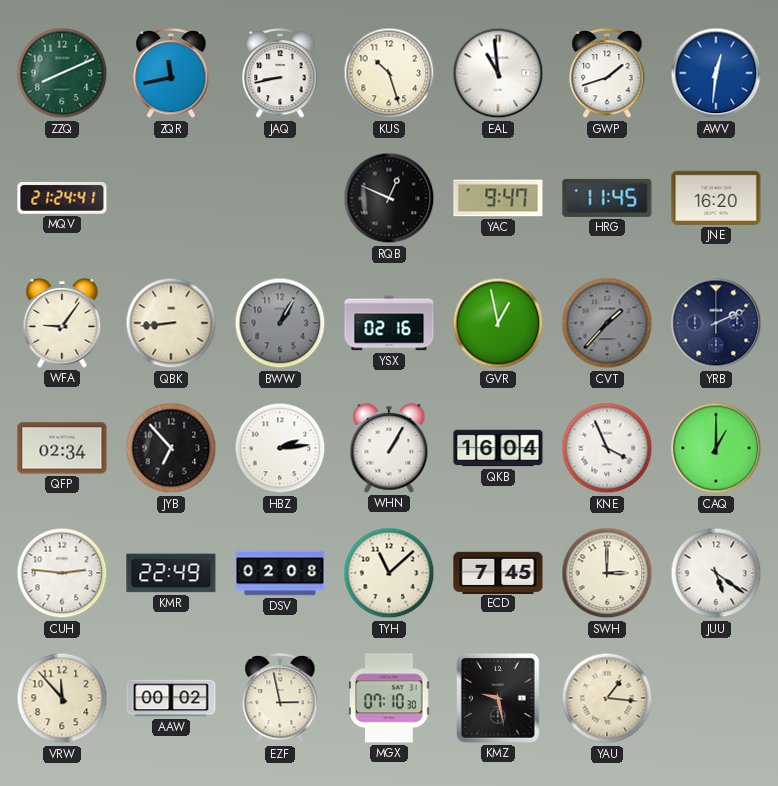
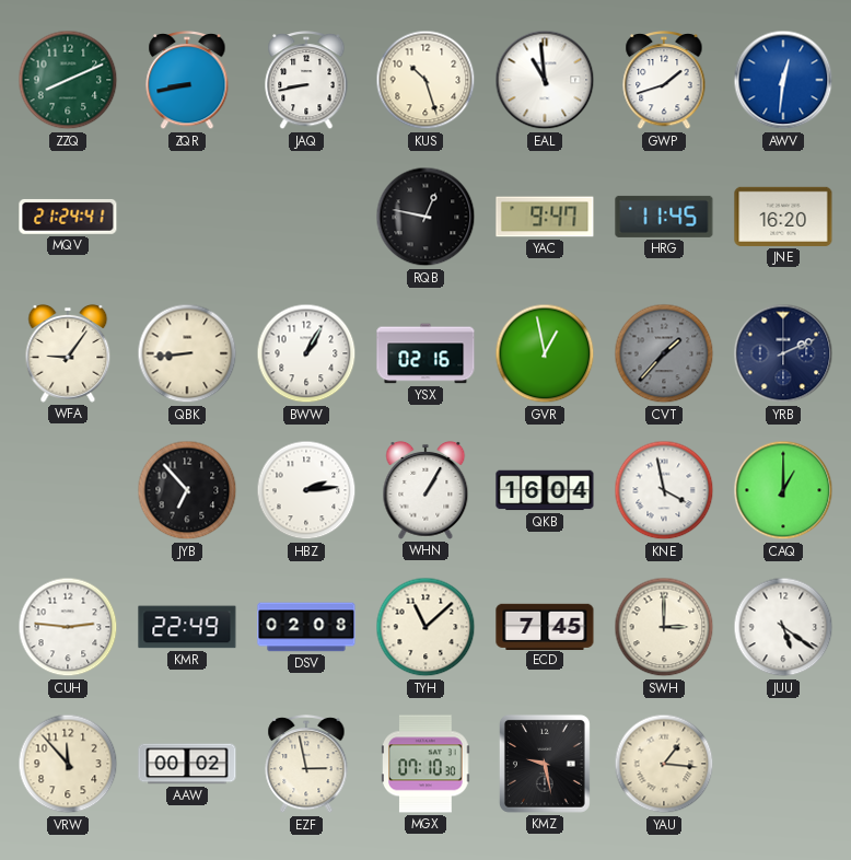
ZQR: 11:43 -> 8:43 (187, 80)
RQB: 12:49 -> 12:47 (425, 217)
BWW dial: grey -> white (306, 353)
QFP: 02:34 -> none (62, 448)
KNE: 3:56 -> 3:58 (664, 490)
